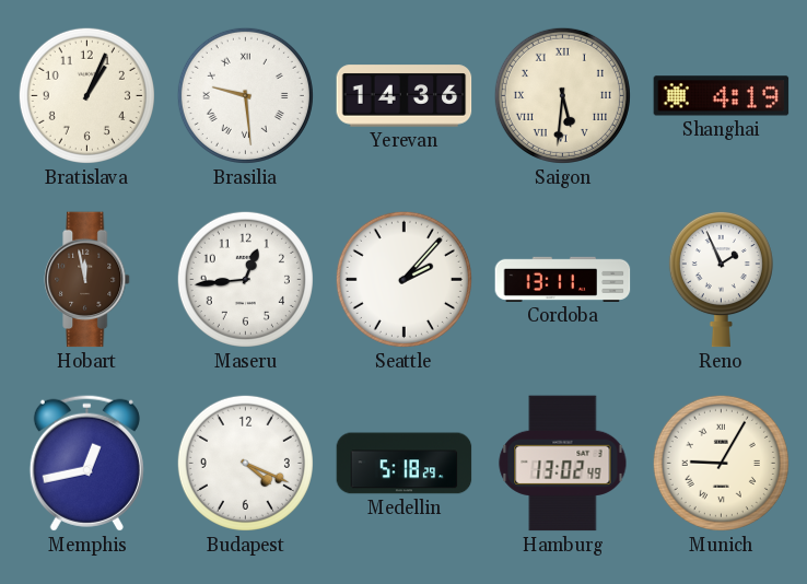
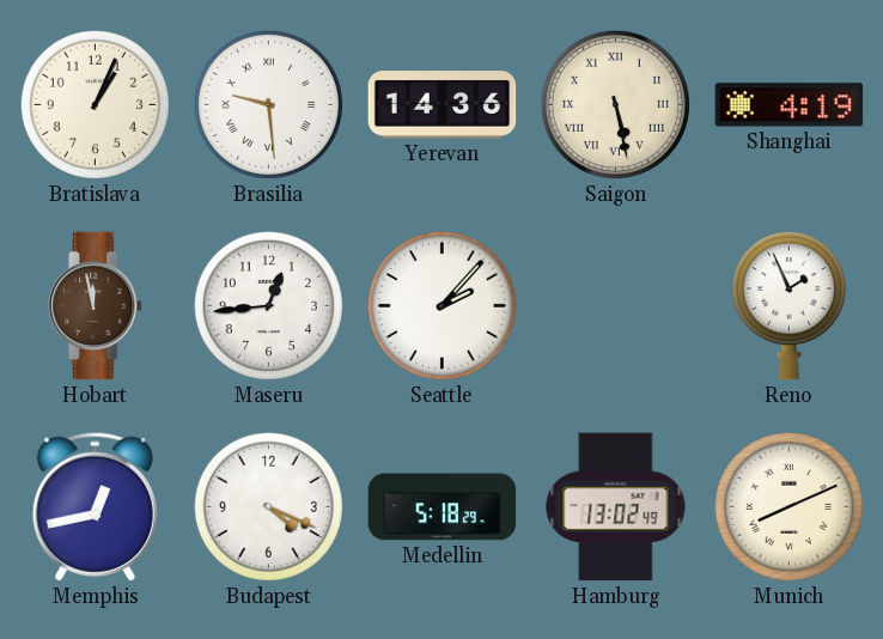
Saigon: 5:31 -> 5:28 (615, 104)
Cordoba: 13:11 -> none (563, 279)
Munich: 9:05 -> 8:11 (788, 506)
